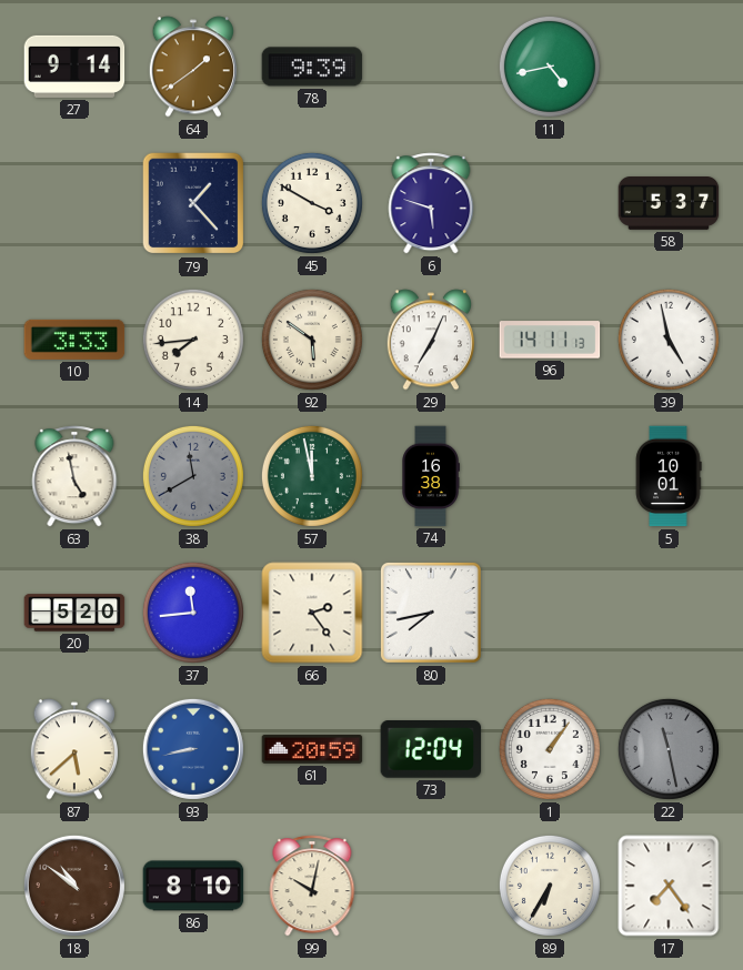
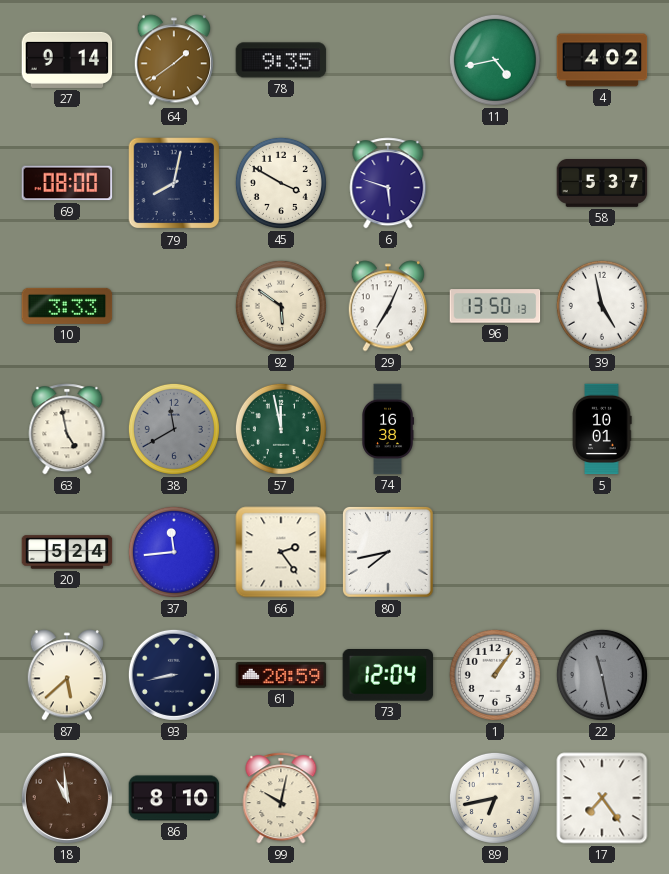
78: 9:39 -> 9:35 (281, 60)
4: none -> 4:02 (602, 60)
69: none -> 08:00 (67, 183)
79: 1:23 -> 8:02 (174, 183)
14: 7:44 -> none (193, 340)
96: 14:11 -> 13:50 (495, 306)
20: 5:20 -> 5:24 (67, 552)
93 dial: blue -> navy (174, 675)
18: 10:51 -> 10:59 (67, 798)
89: 6:35 -> 6:43 (495, 798)
